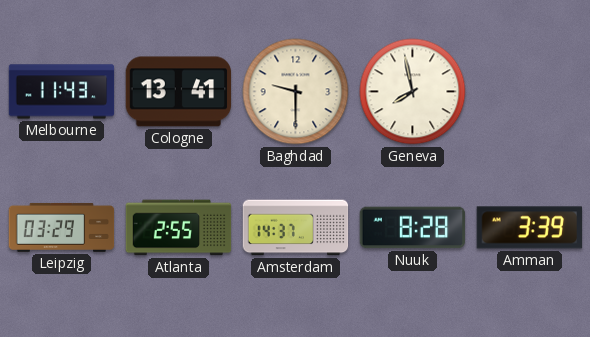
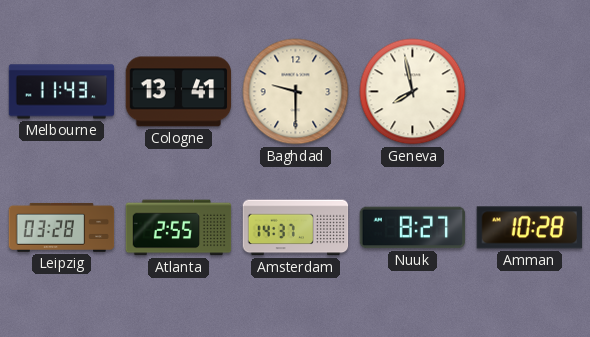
Leipzig: 03:29 -> 03:28 (62, 227)
Nuuk: 8:28 -> 8:27 (413, 228)
Amman: 3:39 -> 10:28 (530, 228)
